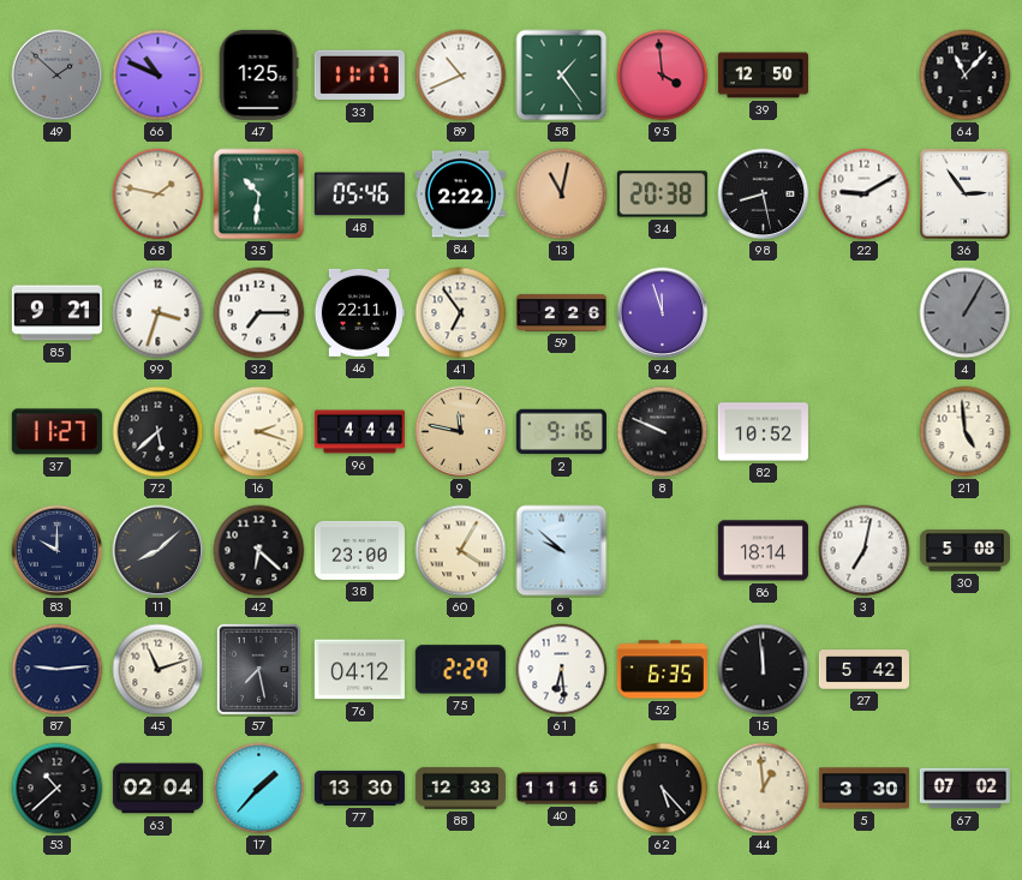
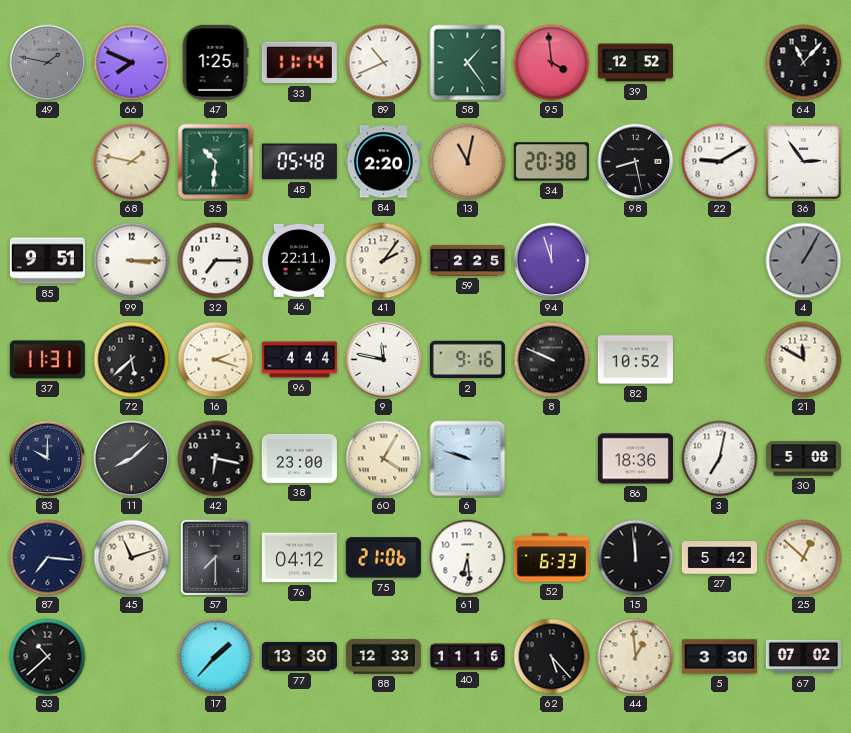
49: 1:52 -> 1:47 (48, 63)
66: 10:49 -> 7:49 (132, 63)
33: 11:17 -> 11:14 (299, 63)
39: 12:50 -> 12:52 (635, 63)
48: 05:46 -> 05:48 (299, 162)
84: 2:22 -> 2:20 (383, 162)
85: 9:21 -> 9:51 (47, 261)
99: 3:33 -> 3:15 (132, 261)
41: 6:54 -> 2:06 (384, 261)
59: 2:26 -> 2:25 (467, 260)
37: 11:27 -> 11:31 (47, 360)
9 dial: champagne -> white (384, 360)
21: 4:59 -> 11:50 (804, 360)
42: 6:22 -> 6:17 (216, 459)
6: 9:52 -> 9:48 (468, 459)
86: 18:14 -> 18:36 (635, 459)
87: 9:14 -> 7:16 (48, 558)
57: 7:28 -> 7:30 (215, 557)
75: 2:29 -> 21:06 (383, 558)
52: 6:35 -> 6:33 (551, 558)
25: none -> 12:52 (804, 558)
63: 02:04 -> none (157, 789)
